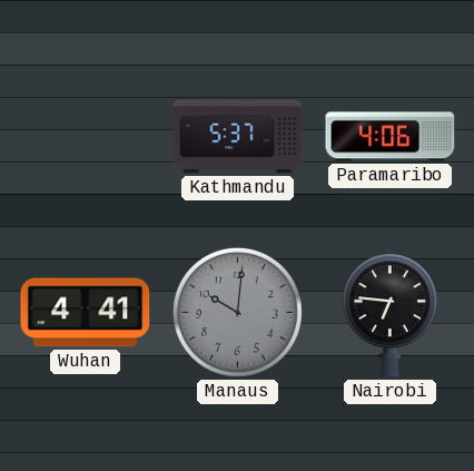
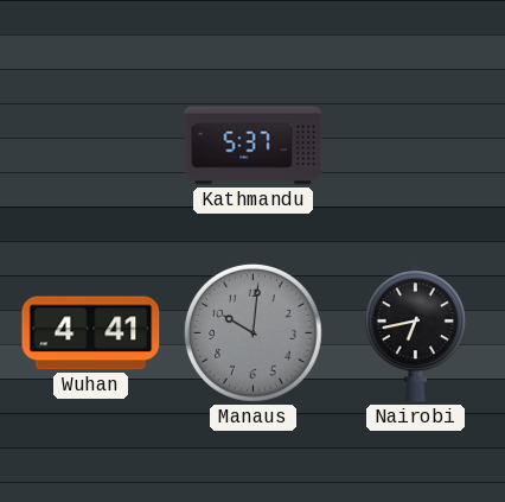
Paramaribo: 4:06 -> none (391, 137)
Nairobi: 6:46 -> 6:43 (415, 333)
